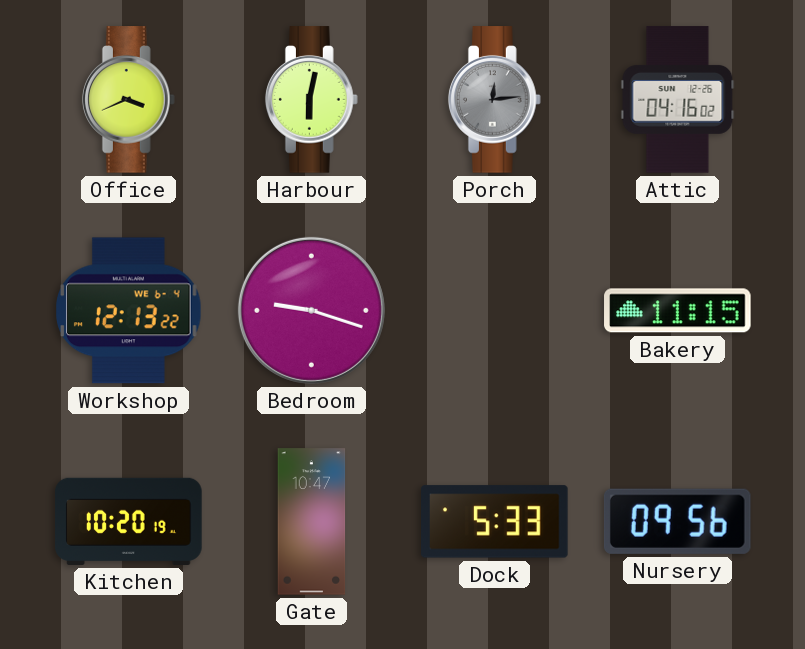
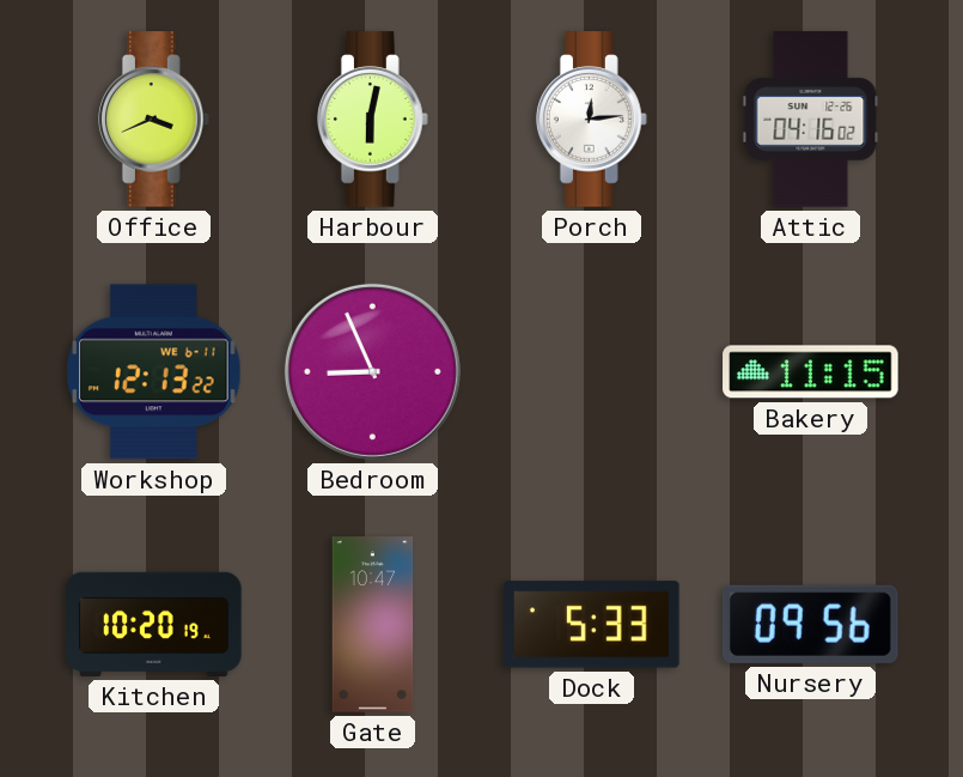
Porch dial: grey -> white (591, 120)
Workshop date: WE 6-4 -> WE 6-11 (154, 372)
Bedroom: 9:18 -> 8:56 (372, 371)
